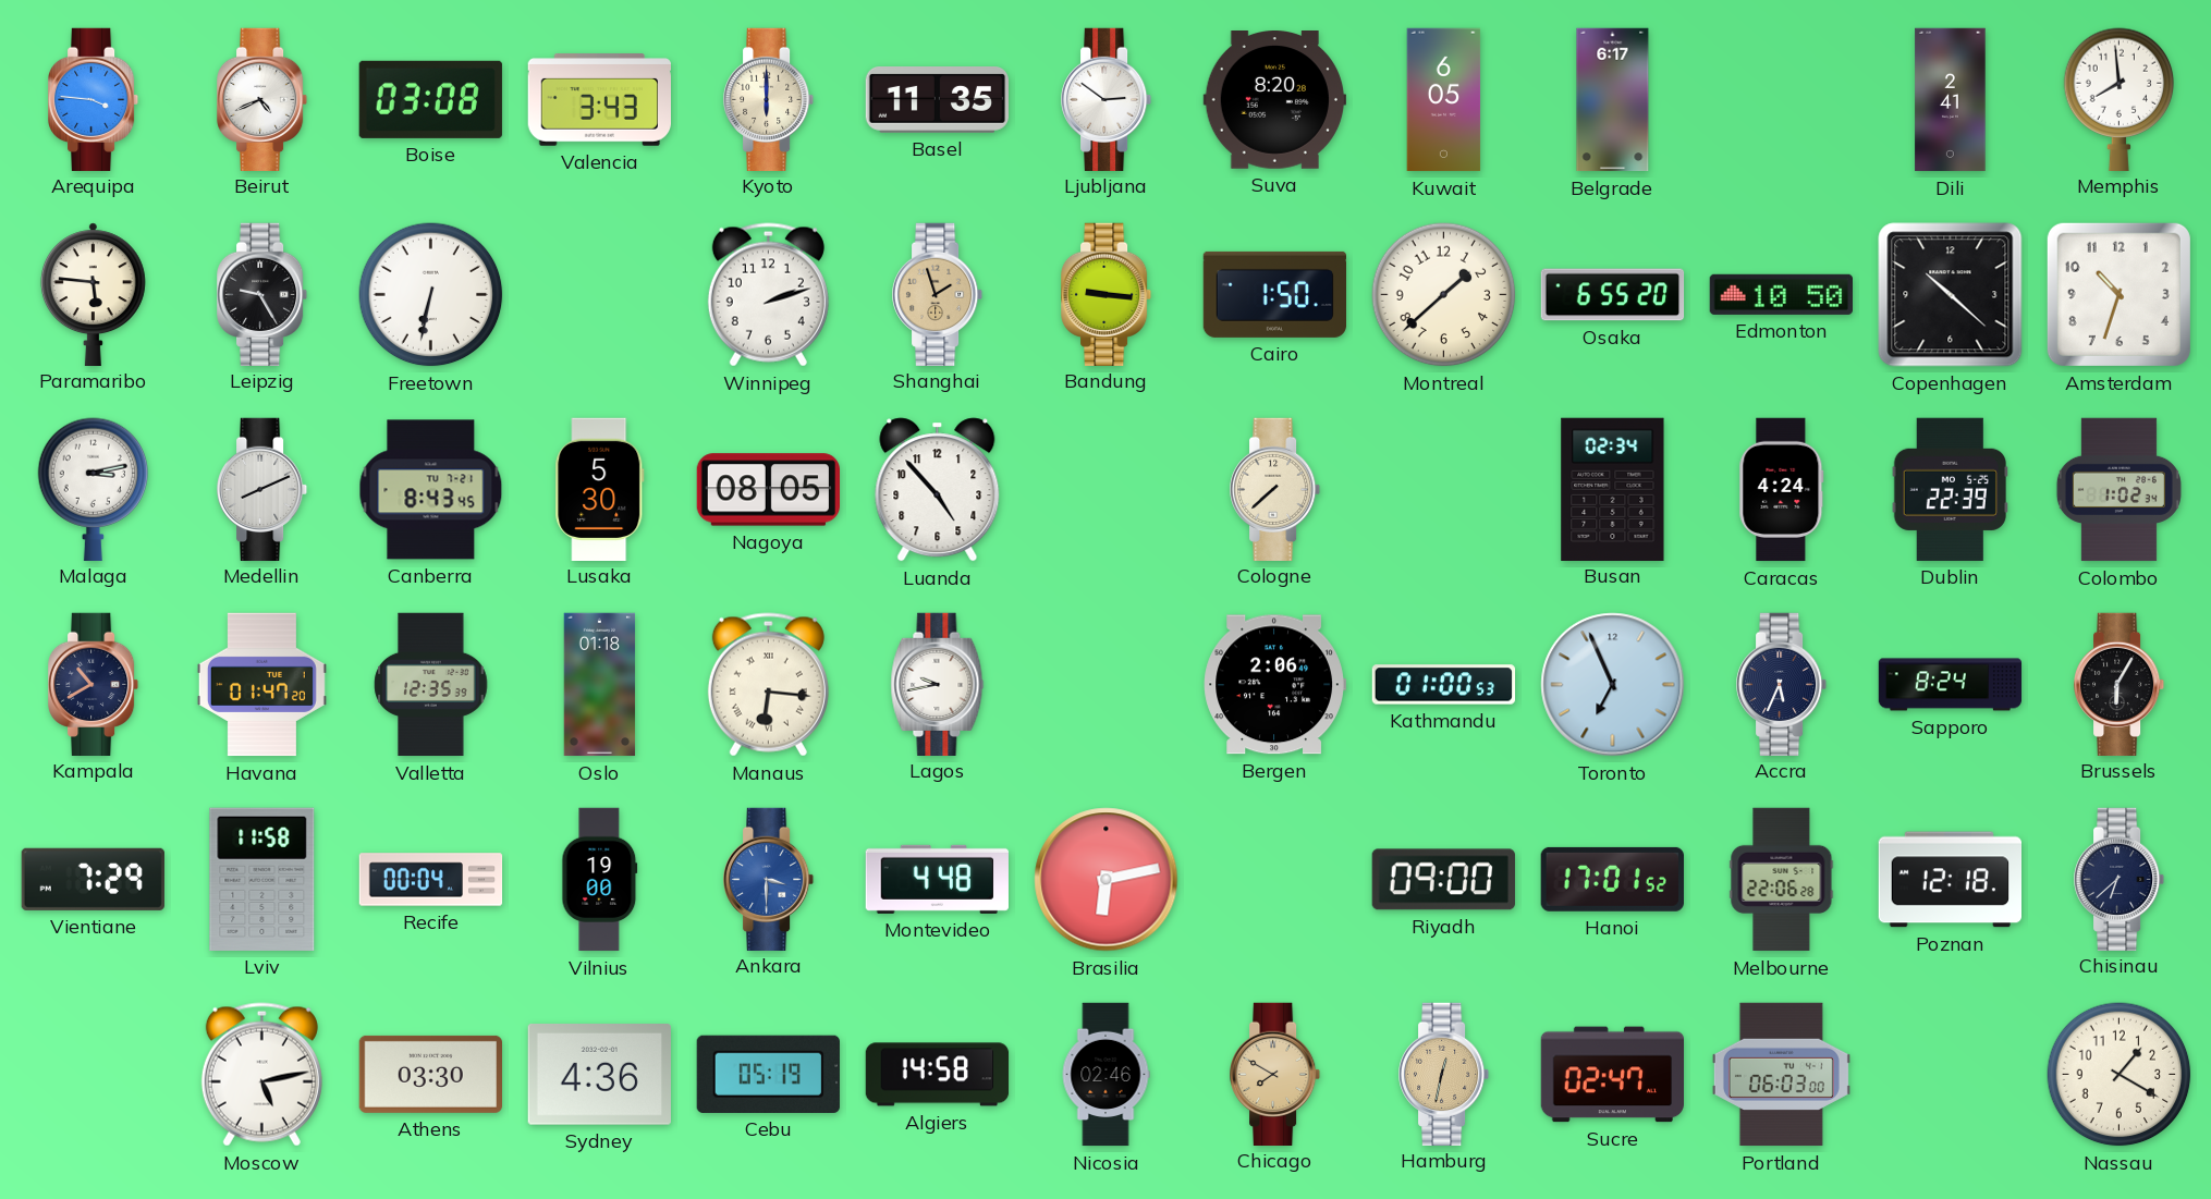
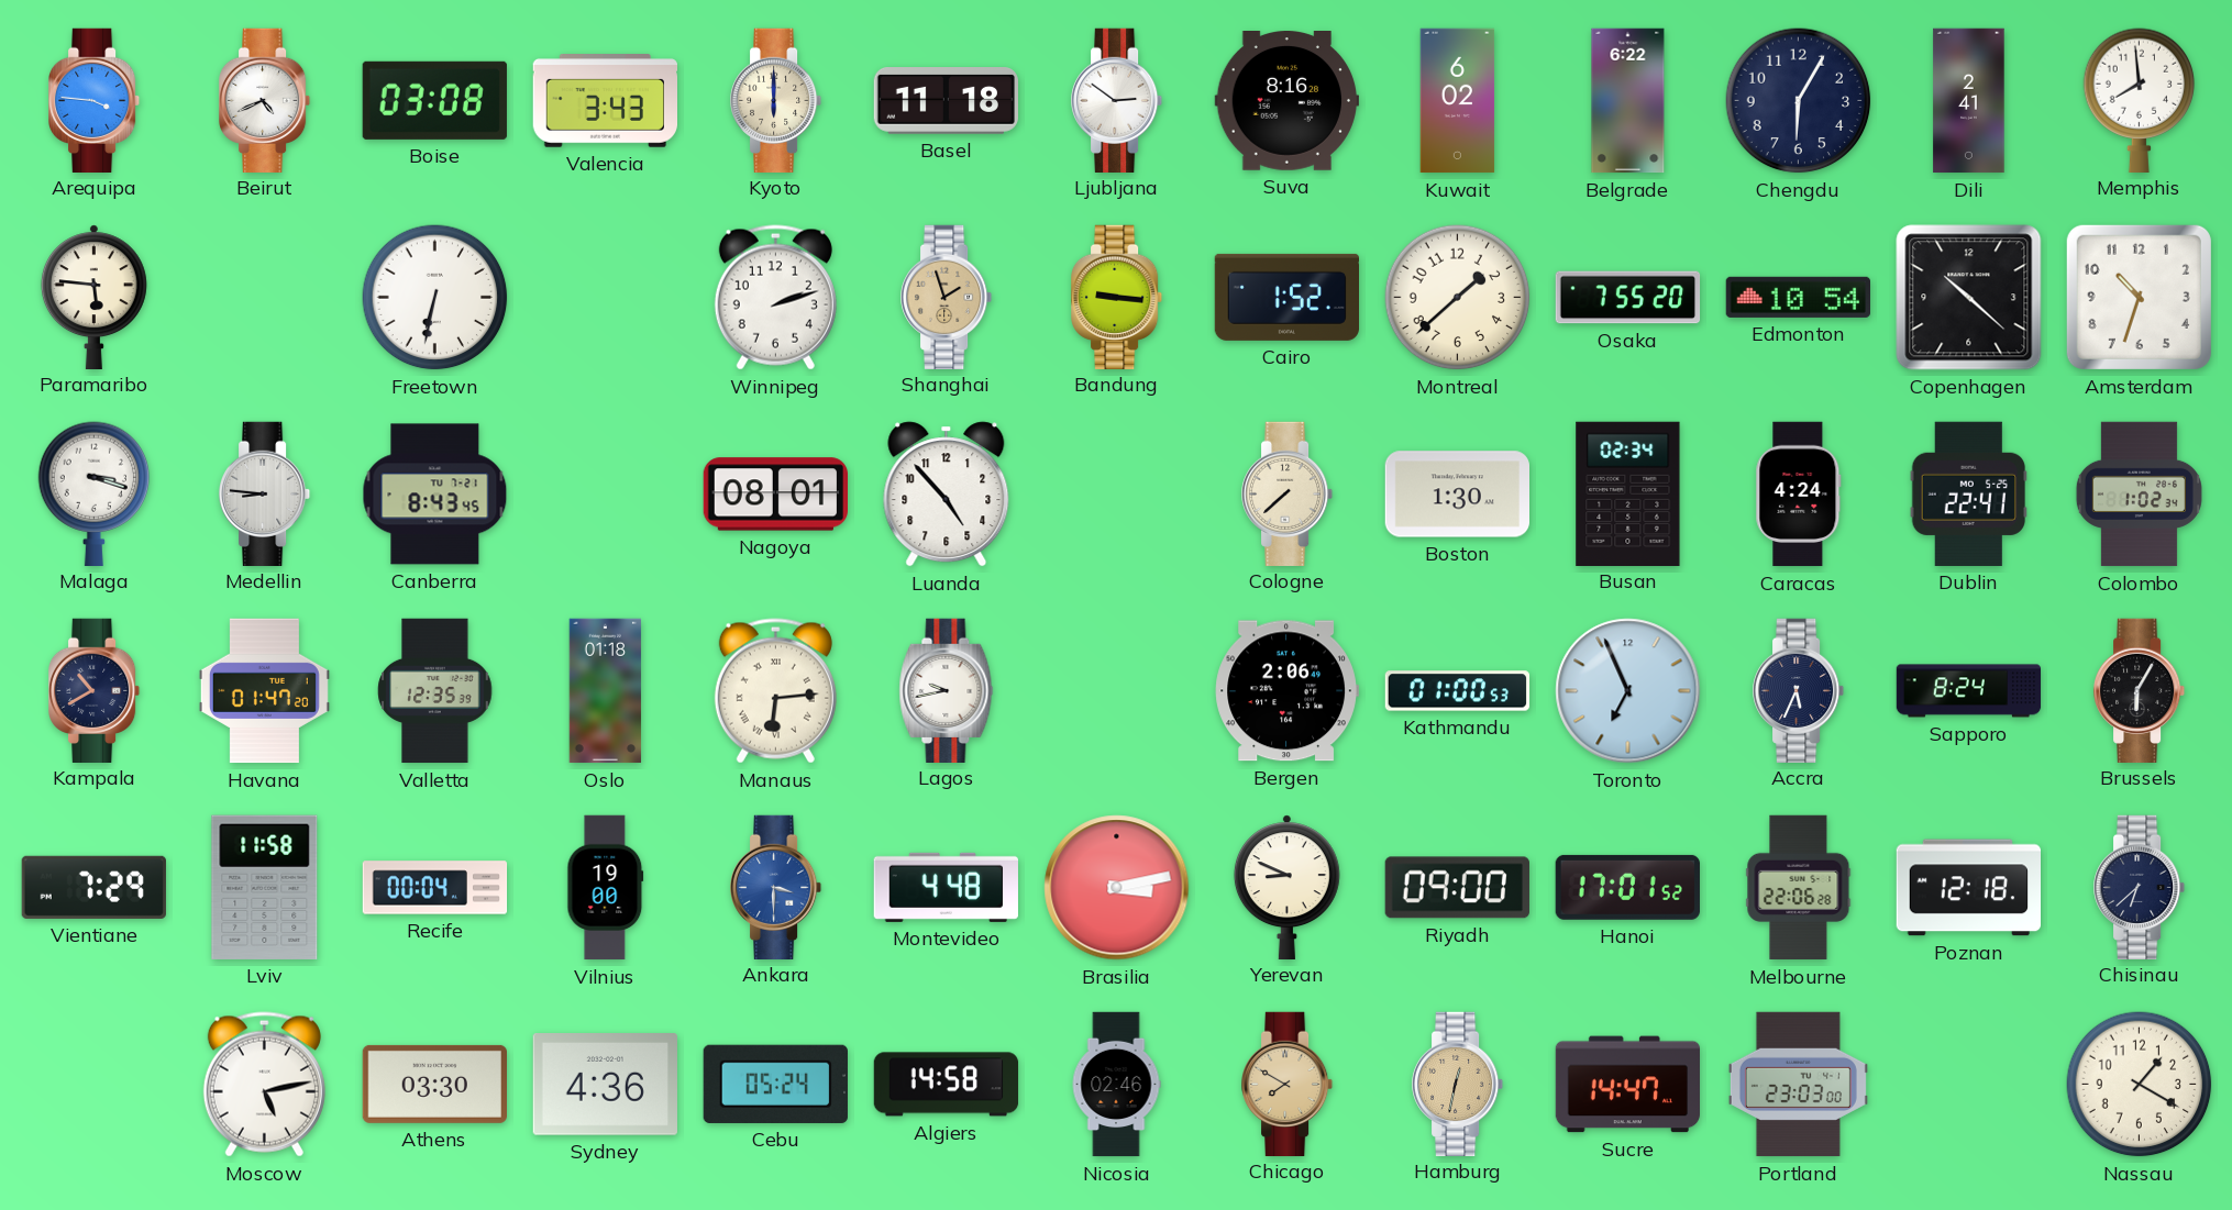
Basel: 11:35 -> 11:18 (946, 101)
Suva: 8:20 -> 8:16 (1286, 101)
Kuwait: 6:05 -> 6:02 (1458, 101)
Belgrade: 6:17 -> 6:22 (1628, 101)
Chengdu: none -> 6:05 (1799, 101)
Leipzig: 9:25 -> none (264, 294)
Cairo: 1:50 -> 1:52 (1286, 297)
Osaka: 6:55 -> 7:55 (1628, 298)
Edmonton: 10:50 -> 10:54 (1798, 297)
Malaga: 3:13 -> 3:18 (95, 493)
Medellin: 8:11 -> 8:46 (266, 493)
Lusaka: 5:30 -> none (600, 489)
Nagoya: 08:05 -> 08:01 (775, 495)
Boston: none -> 1:30 (1457, 495)
Dublin: 22:39 -> 22:41 (1969, 493)
Manaus: 6:16 -> 6:14 (775, 691)
Brasilia: 6:13 -> 3:13 (1117, 888)
Yerevan: none -> 8:49 (1286, 887)
Cebu: 05:19 -> 05:24 (775, 1084)
Sucre: 02:47 -> 14:47 (1627, 1085)
Portland: 06:03 -> 23:03 (1798, 1085)
